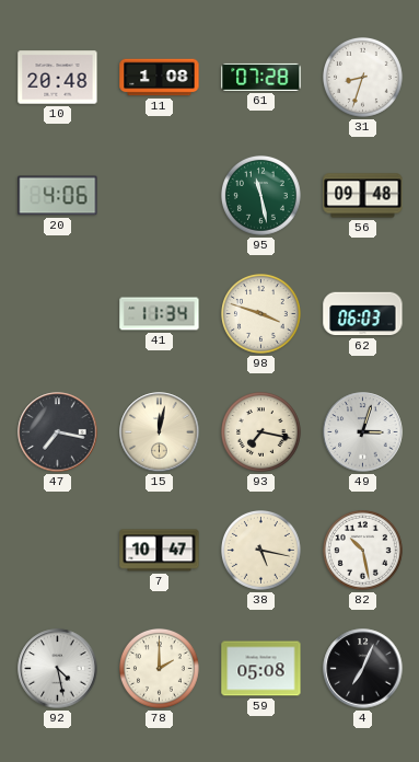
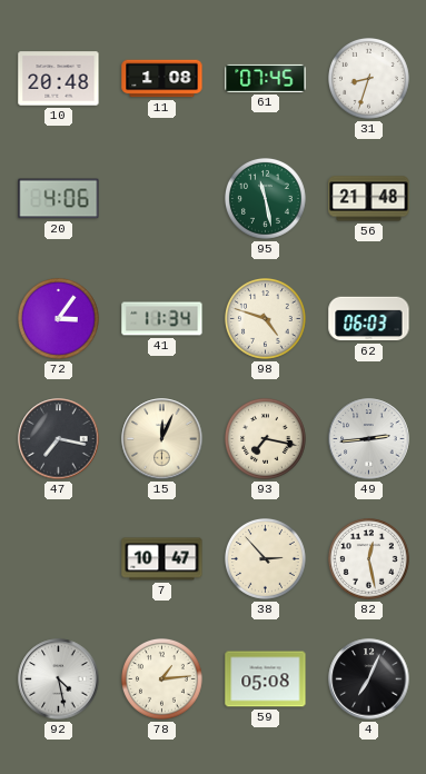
61: 07:28 -> 07:45 (266, 78)
56: 09:48 -> 21:48 (369, 199)
72: none -> 3:06 (59, 319)
98: 3:48 -> 4:48 (266, 319)
15: 12:02 -> 12:04 (162, 439)
49: 3:03 -> 2:44 (369, 439)
38: 5:17 -> 2:53 (266, 559)
82: 10:28 -> 12:28 (369, 559)
78: 2:00 -> 1:14 (162, 679)
